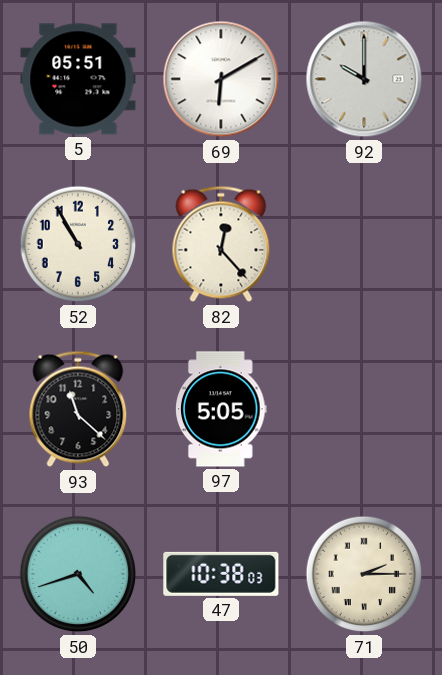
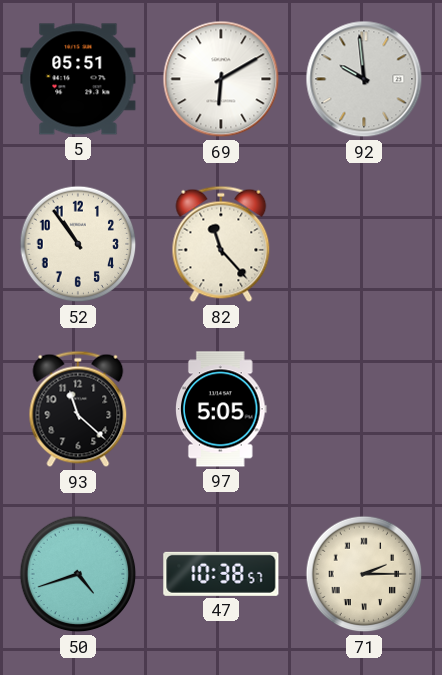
92: 10:00 -> 9:59 (364, 79)
52: 10:55 -> 10:54 (78, 244)
82: 12:23 -> 11:23 (221, 244)
47: 10:38:03 -> 10:38:57 (221, 574)
